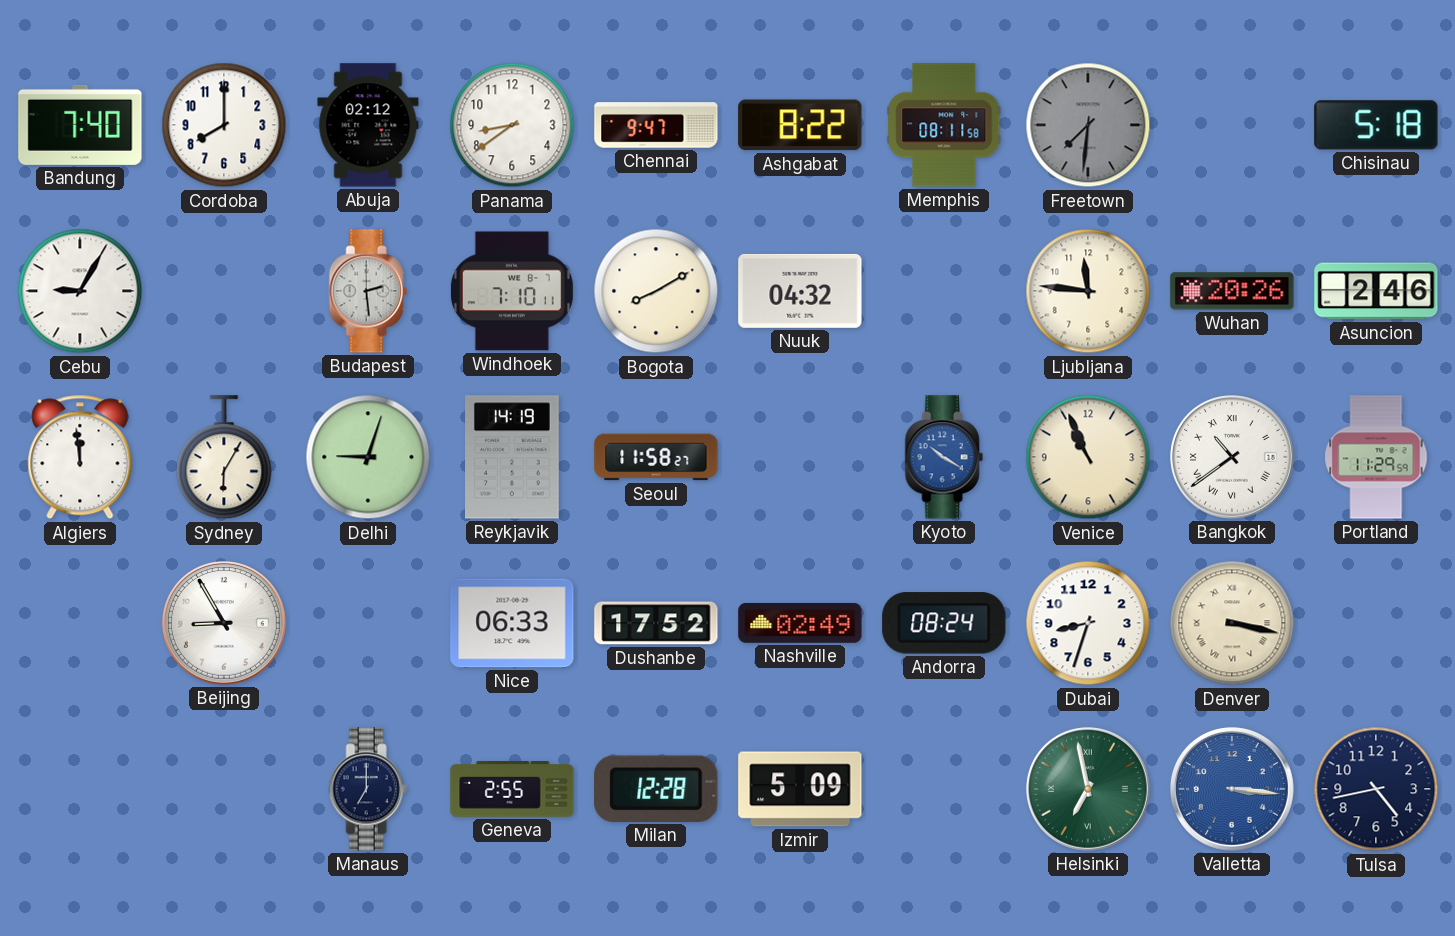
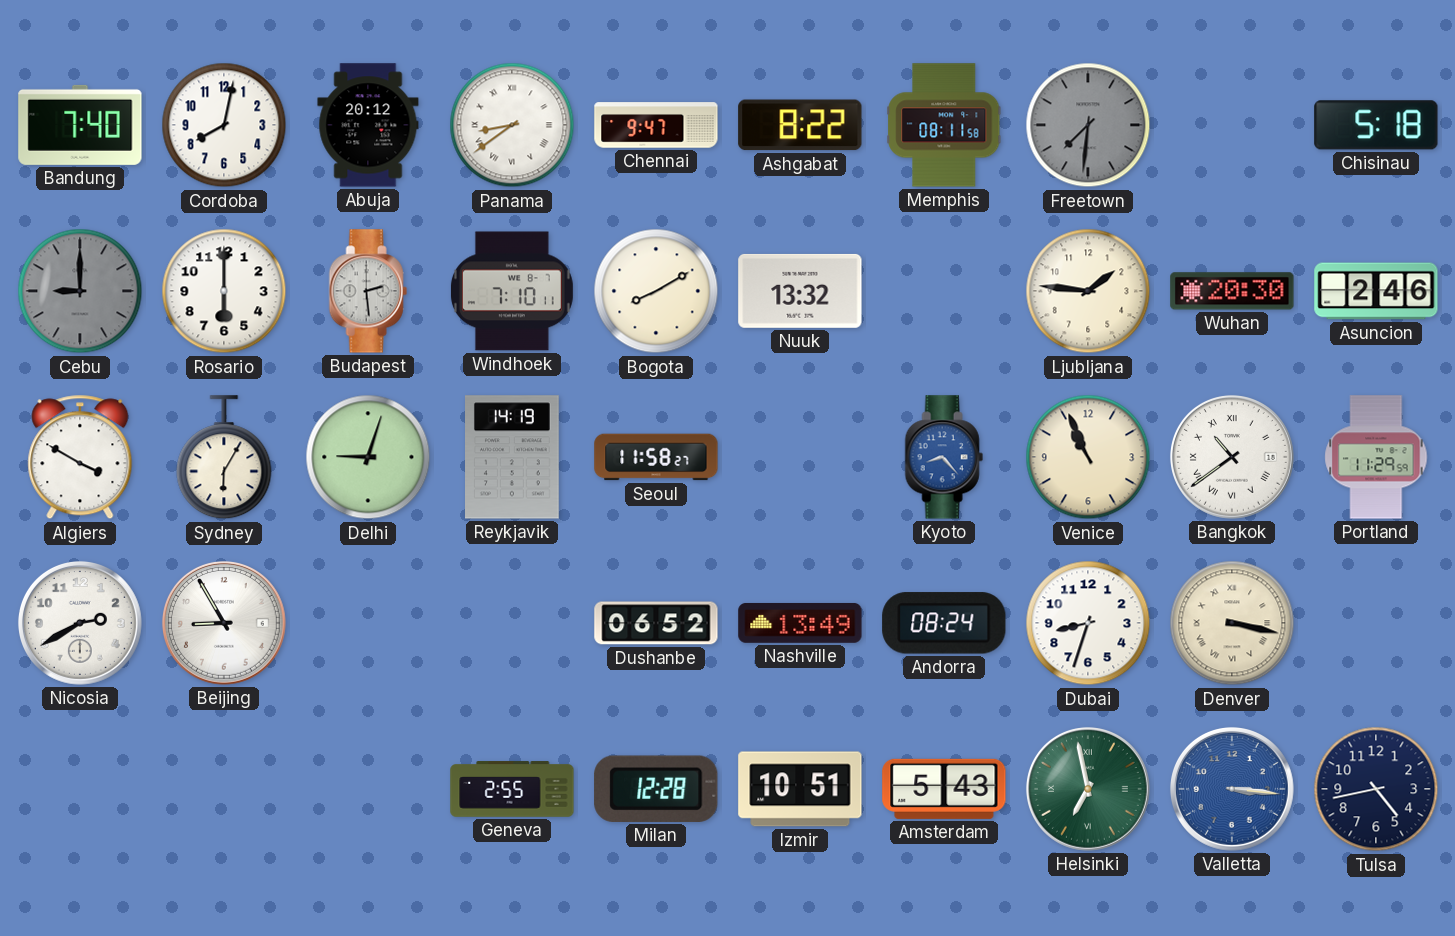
Cordoba: 8:00 -> 8:02 (224, 125)
Abuja: 02:12 -> 20:12 (368, 125)
Panama numerals: Arabic -> Roman (512, 125)
Cebu: 9:05 -> 9:00 (80, 291)
Cebu dial: white -> grey (80, 291)
Rosario: none -> 6:00 (224, 291)
Nuuk: 04:32 -> 13:32 (800, 291)
Ljubljana: 11:46 -> 1:46 (1088, 291)
Wuhan: 20:26 -> 20:30 (1232, 291)
Algiers: 11:59 -> 3:50 (80, 457)
Kyoto: 10:20 -> 8:23 (944, 457)
Nicosia: none -> 2:40 (80, 623)
Nice: 06:33 -> none (512, 623)
Dushanbe: 17:52 -> 06:52 (656, 623)
Nashville: 02:49 -> 13:49 (800, 623)
Manaus: 7:00 -> none (368, 789)
Izmir: 5:09 -> 10:51 (800, 789)
Amsterdam: none -> 5:43 (944, 789)
